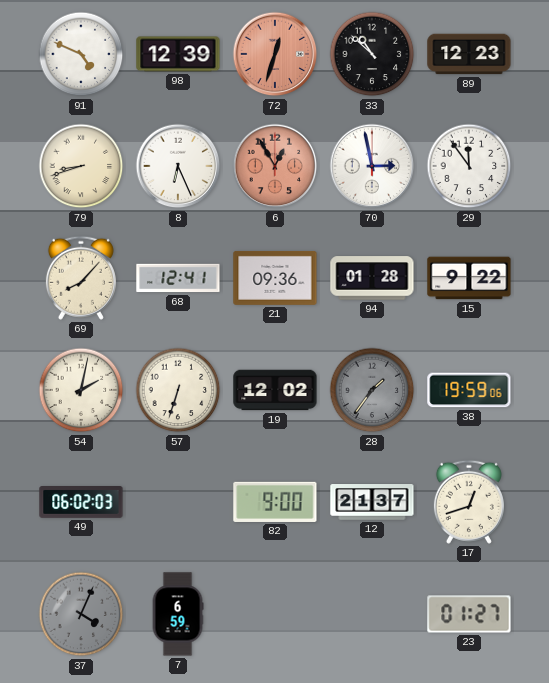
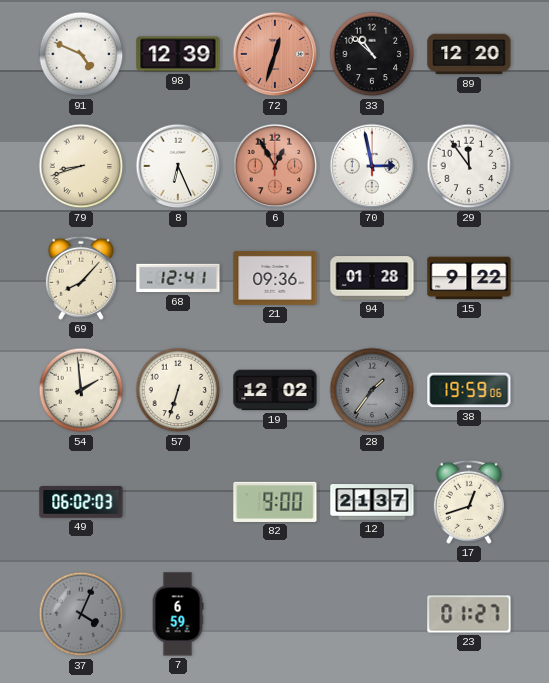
89: 12:23 -> 12:20 (469, 54)
54: 2:02 -> 1:59 (81, 390)
